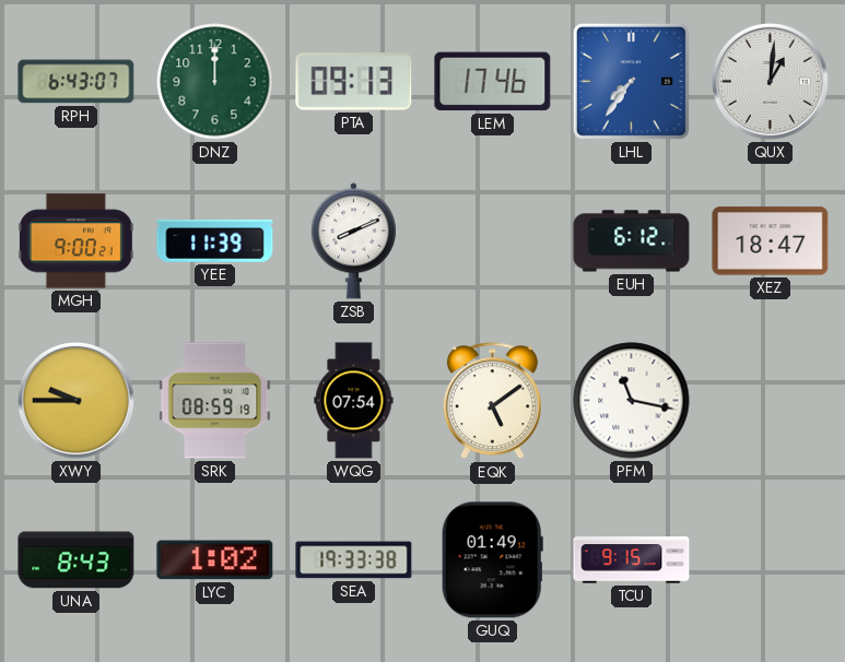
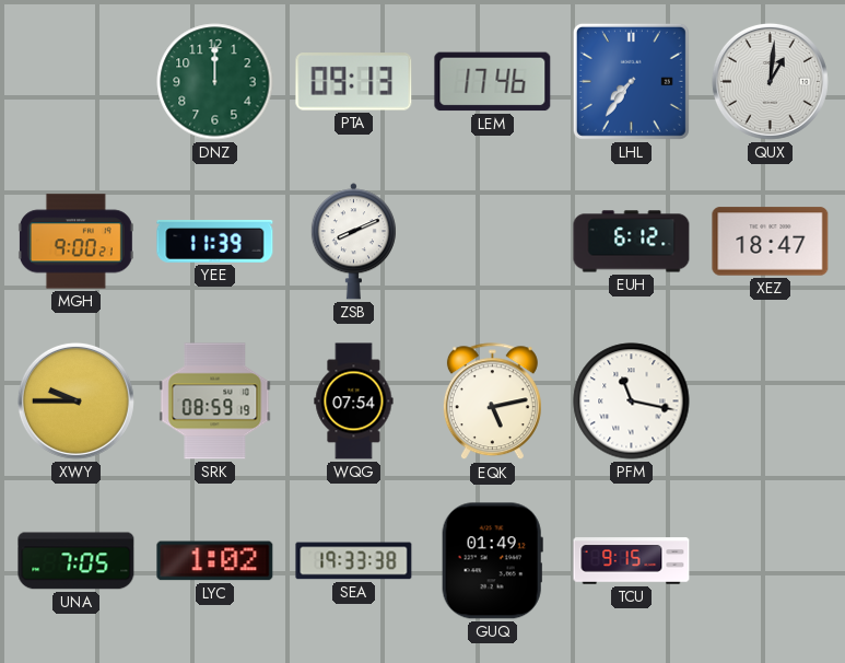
RPH: 6:43 -> none (77, 82)
EQK: 5:09 -> 5:13 (492, 402)
UNA: 8:43 -> 7:05 (77, 561)
